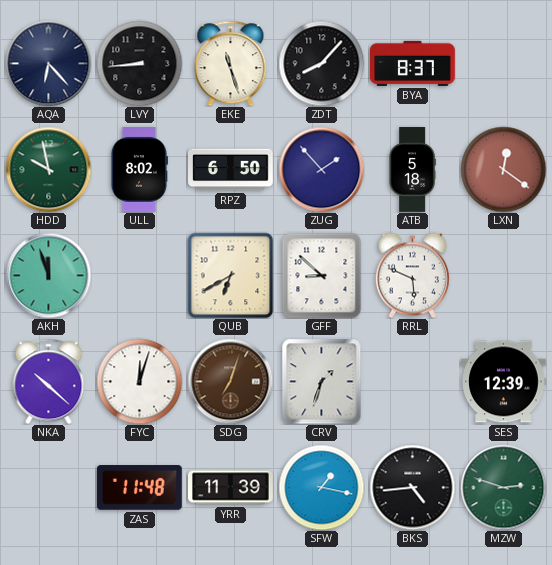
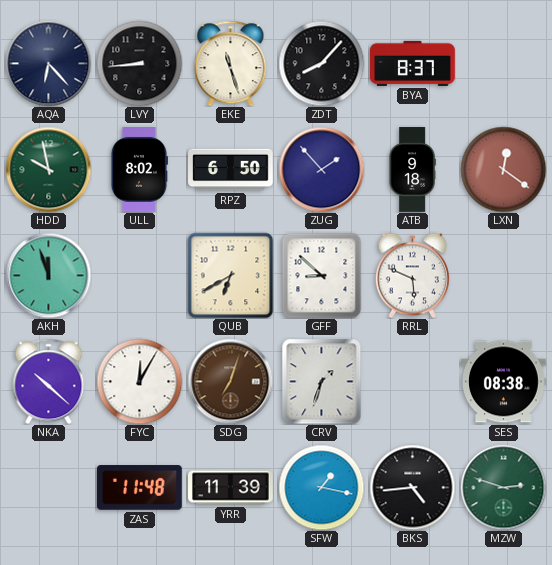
ATB: 5:18 -> 9:18 (412, 170)
FYC: 12:03 -> 12:05 (139, 381)
SES: 12:39 -> 08:38 (504, 382)
